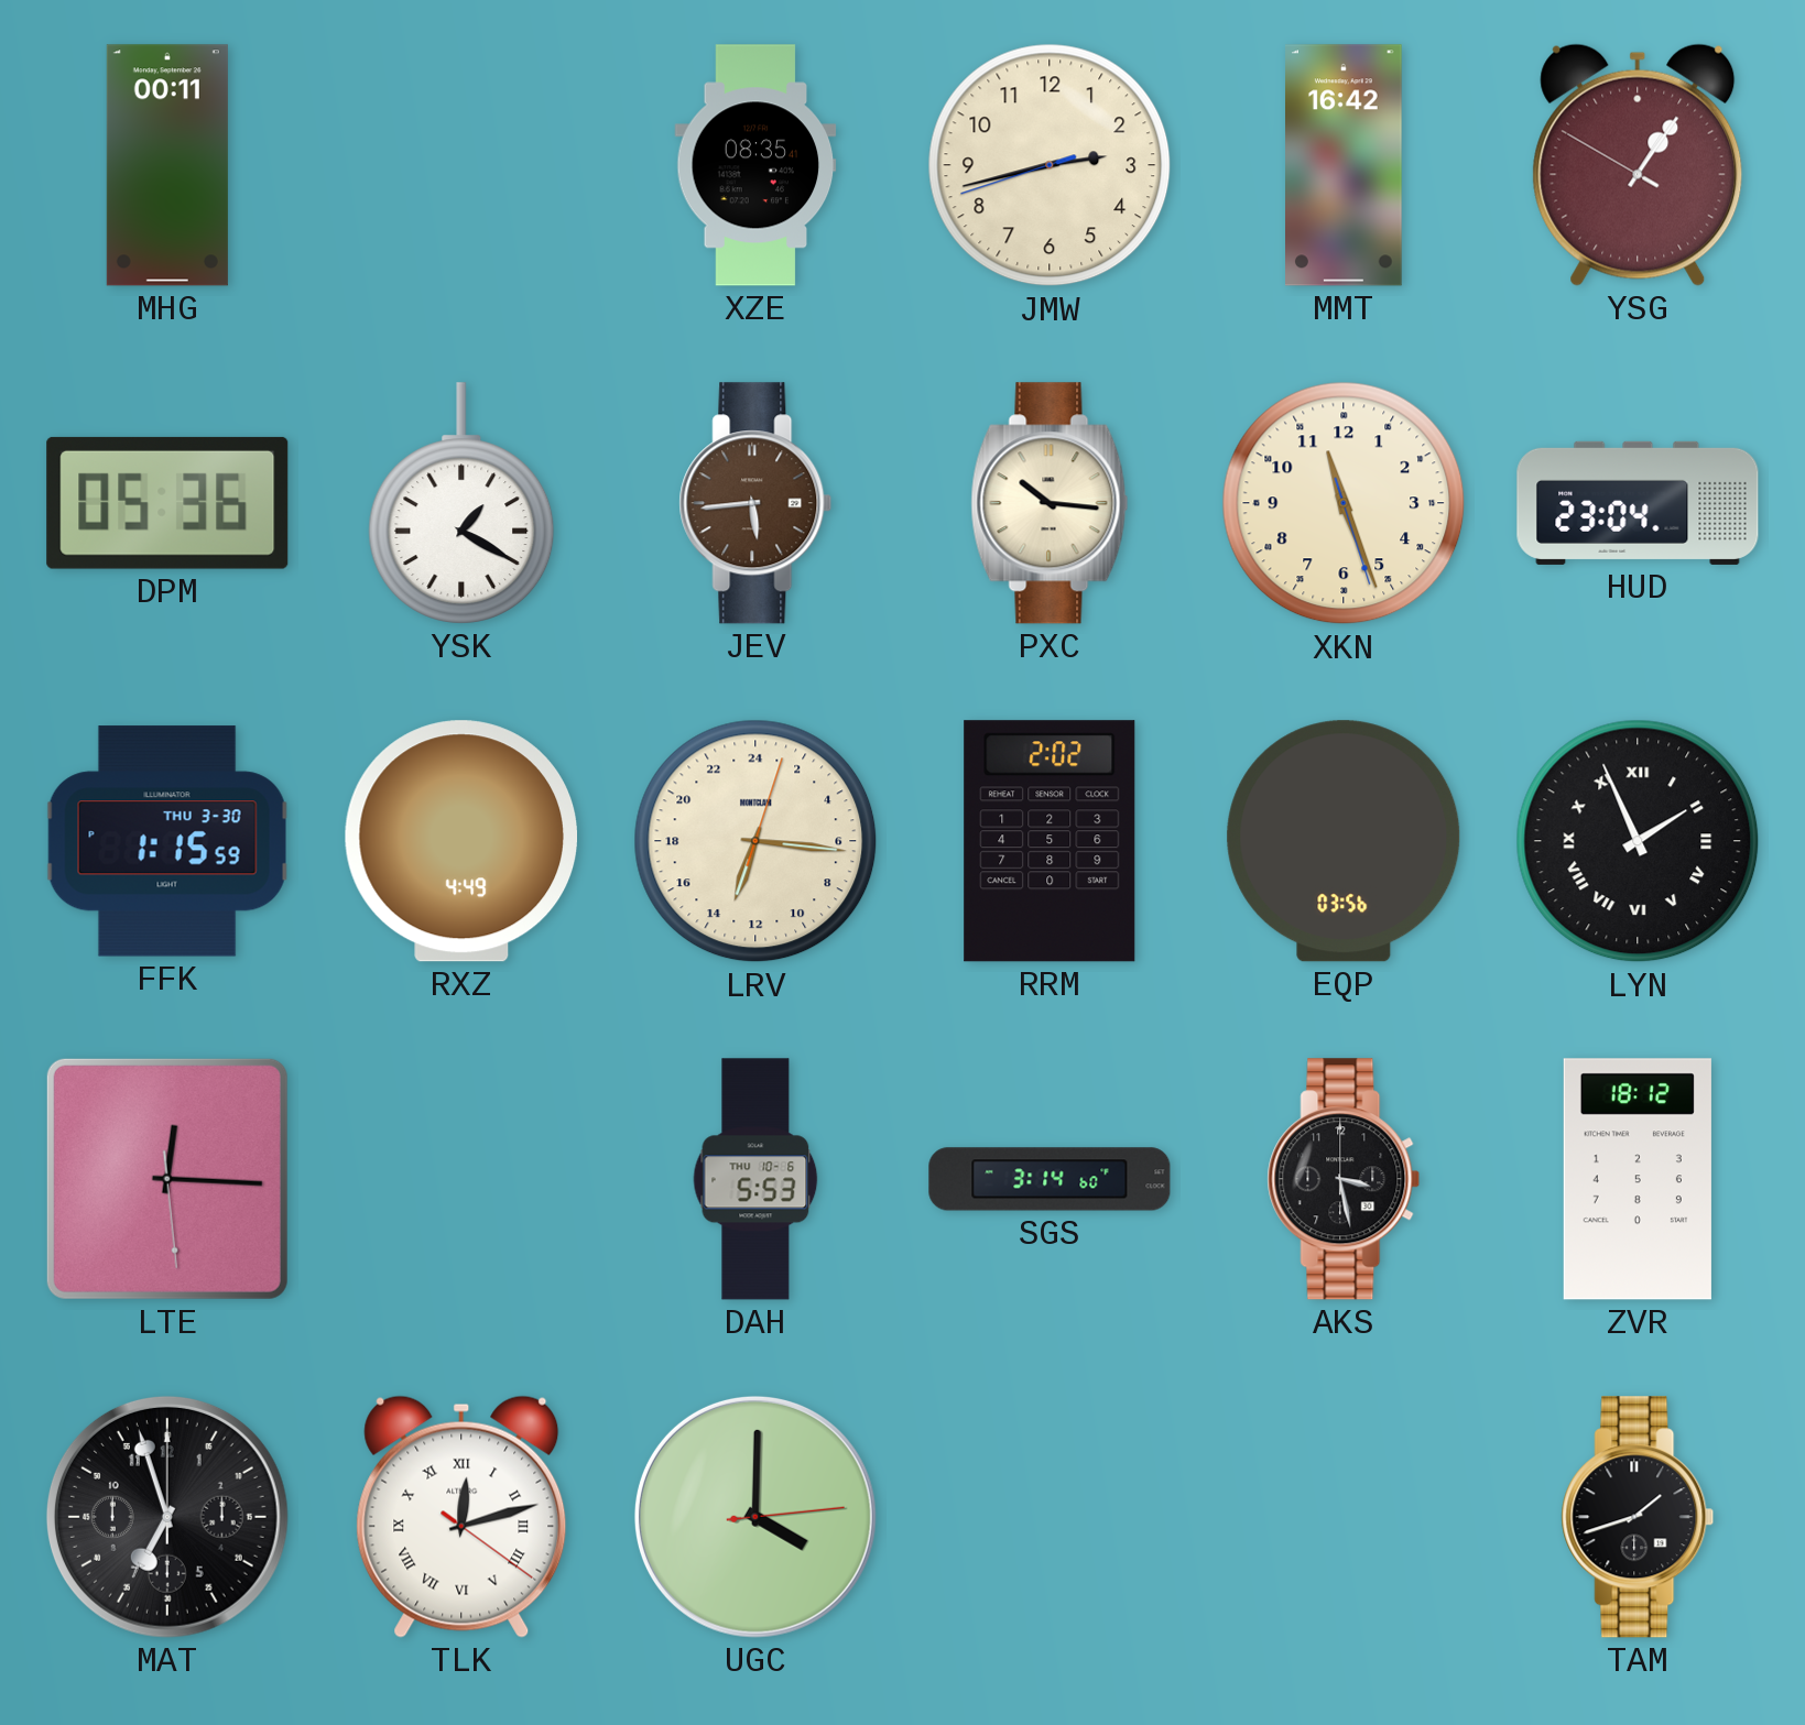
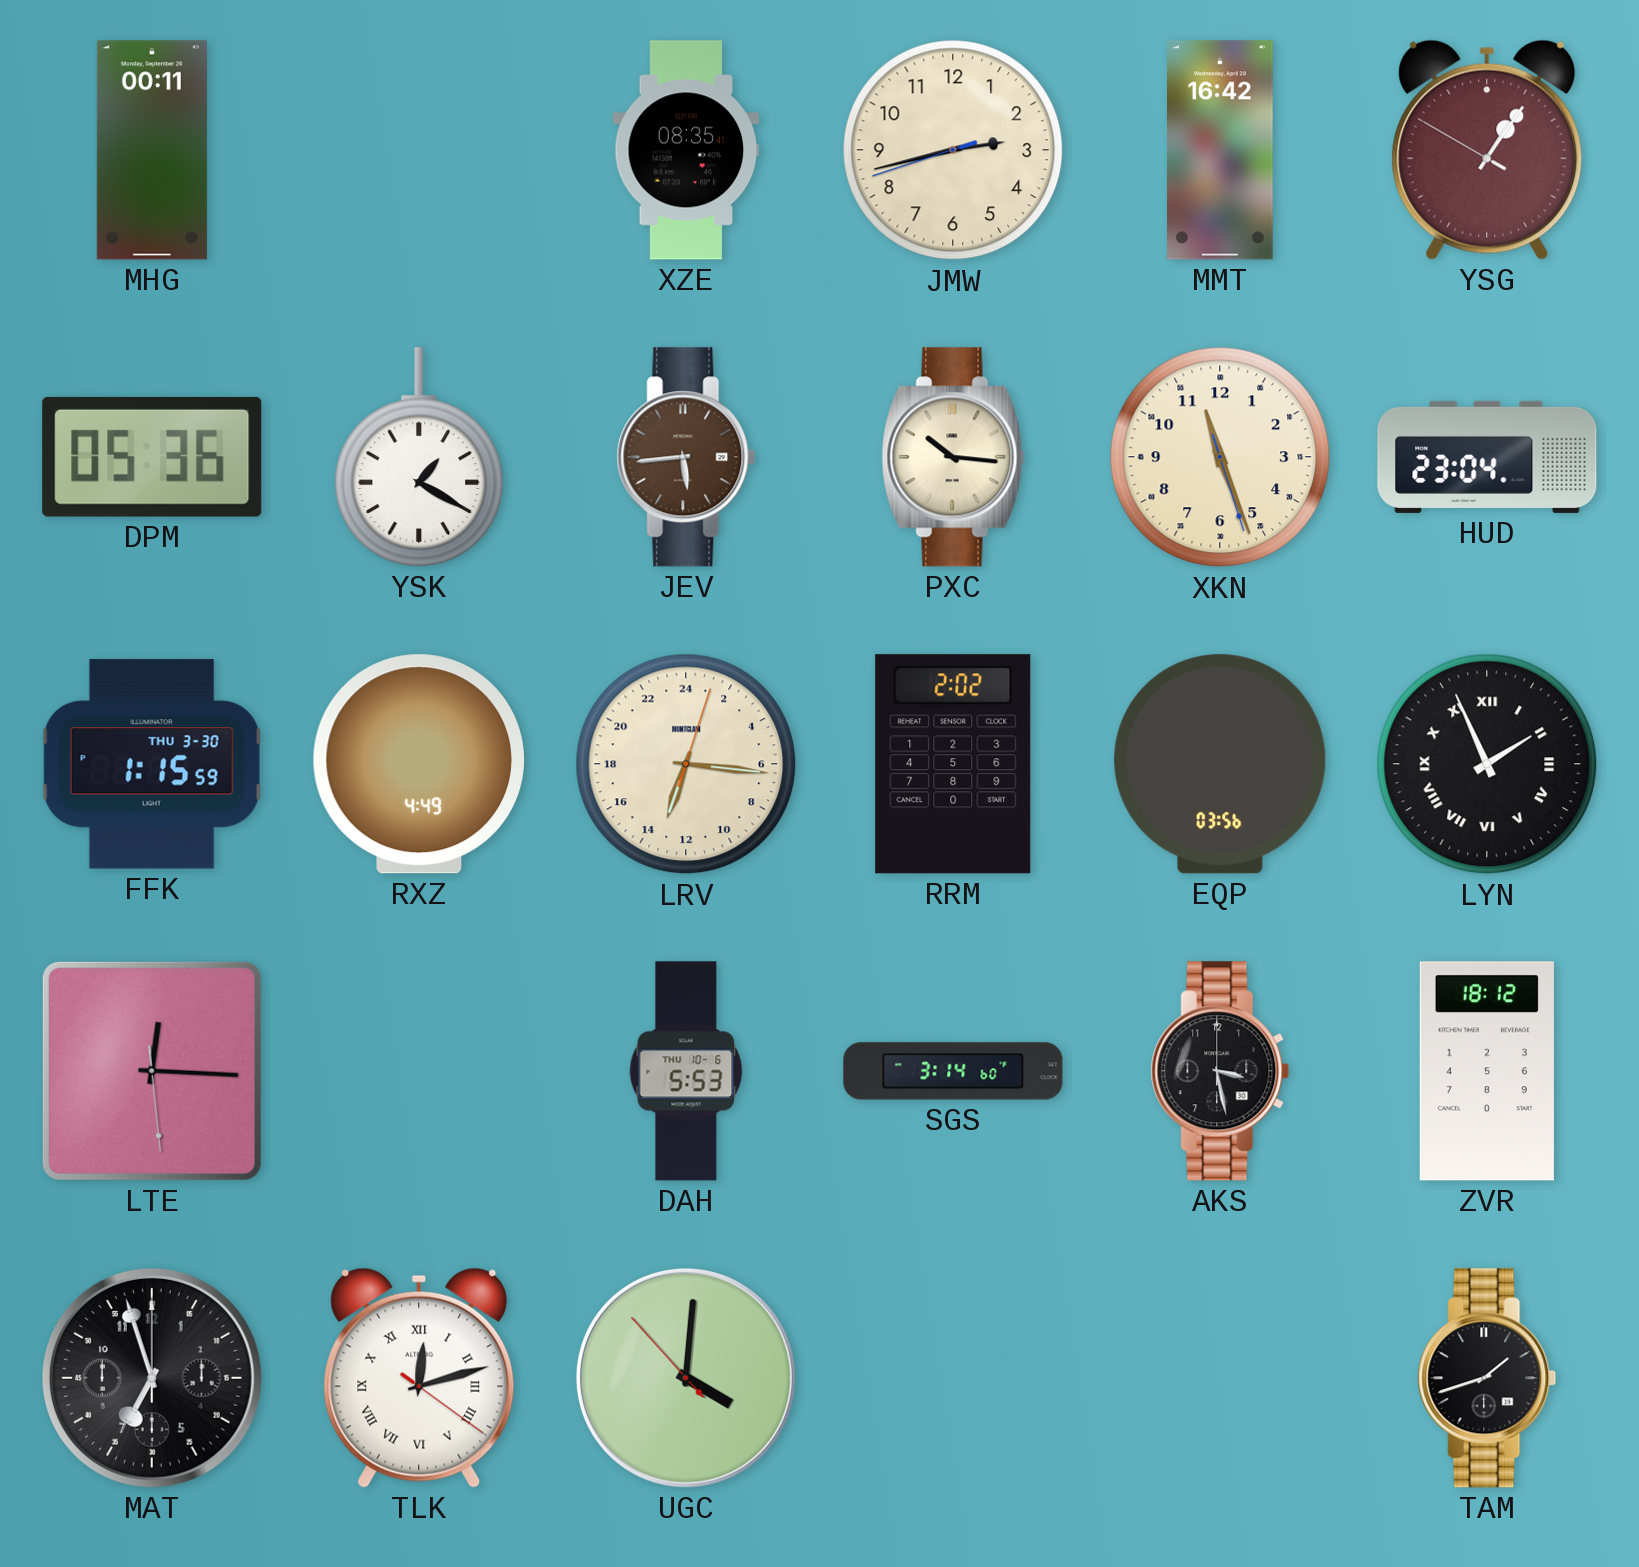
UGC: 4:00:14 -> 4:00:53 (686, 1378)
